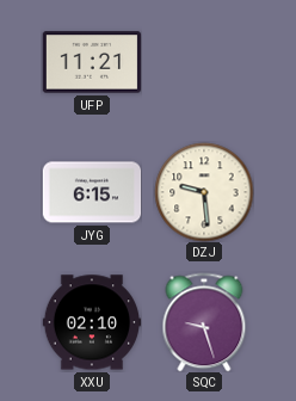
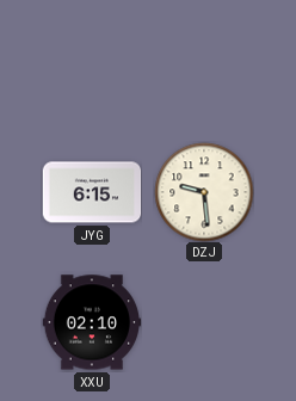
UFP: 11:21 -> none (91, 62)
SQC: 9:27 -> none (204, 322)
